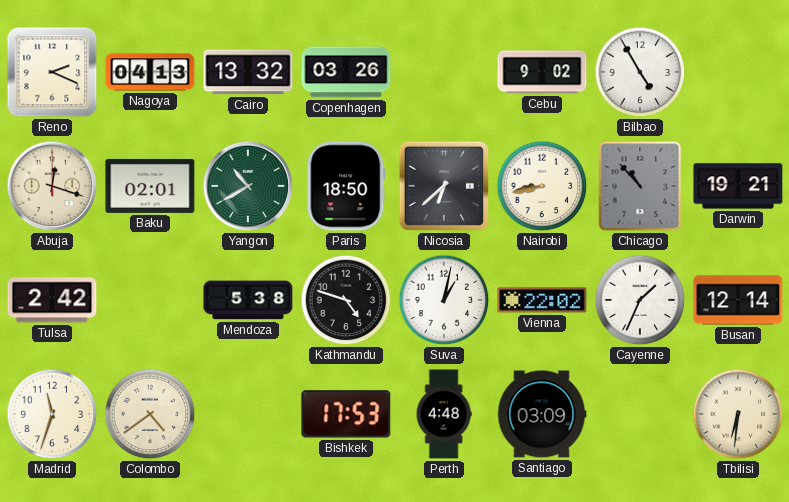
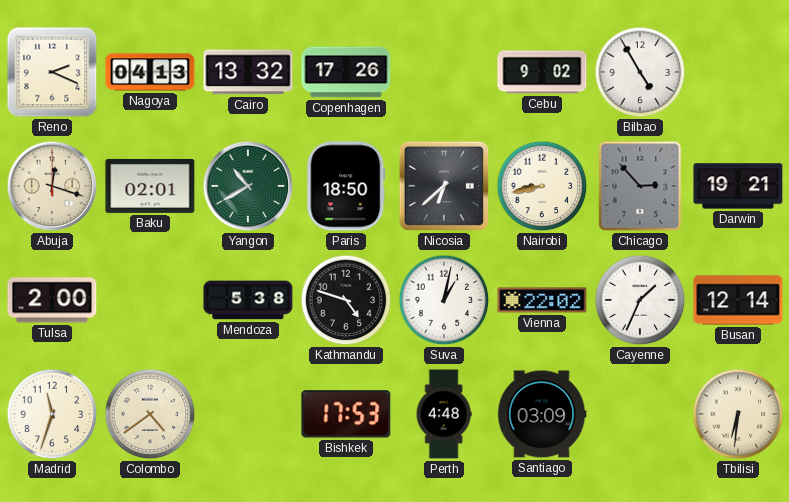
Copenhagen: 03:26 -> 17:26 (346, 72)
Chicago: 10:53 -> 2:53 (640, 186)
Tulsa: 2:42 -> 2:00 (52, 300)
